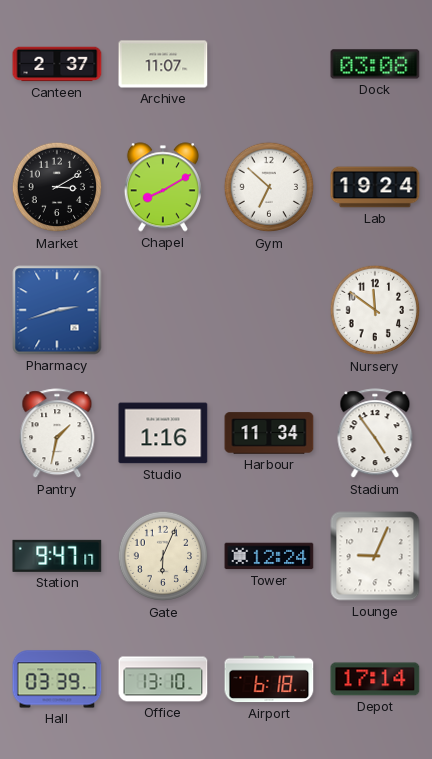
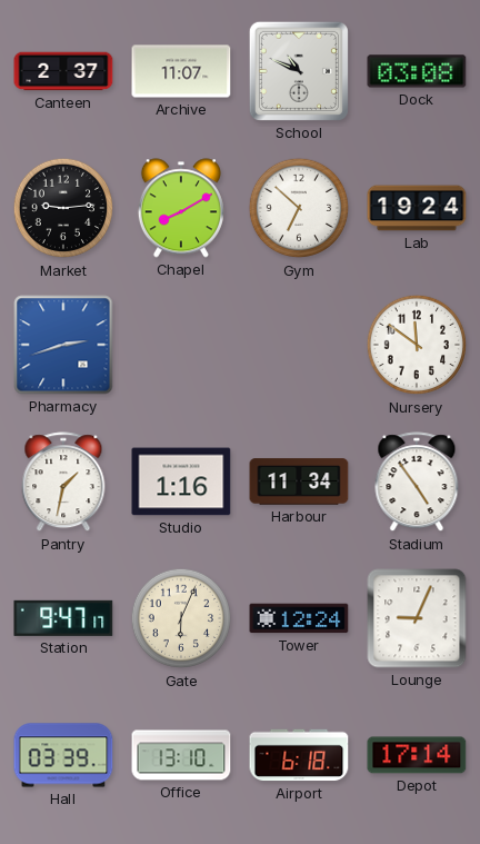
School: none -> 10:49 (299, 71)
Market: 3:10 -> 9:14 (63, 208)
